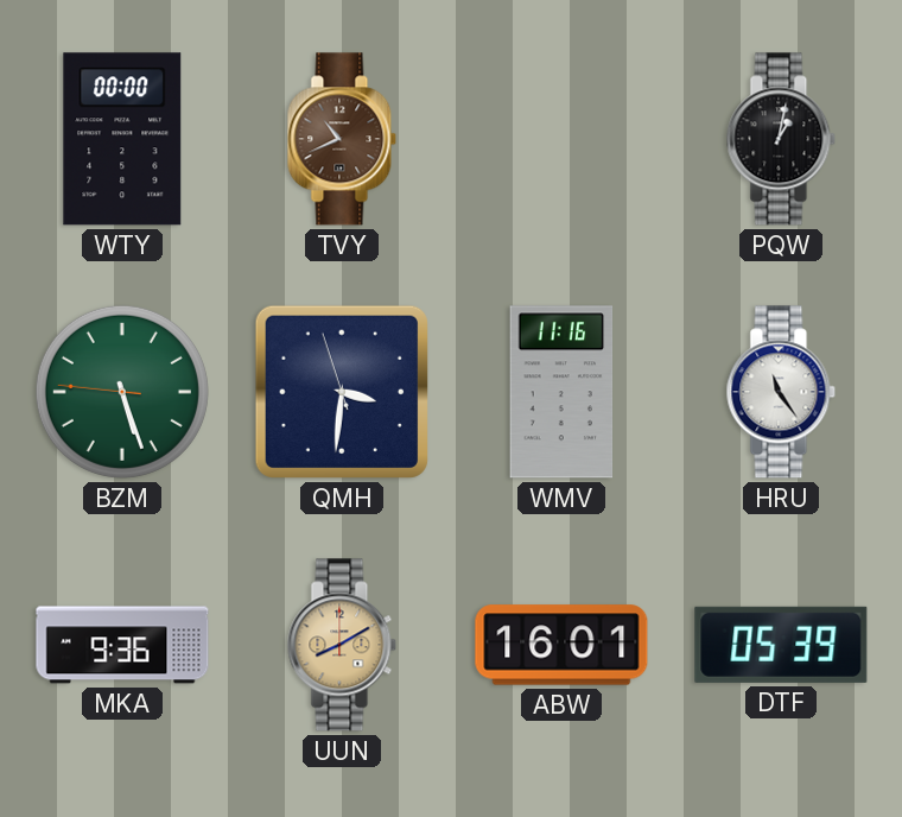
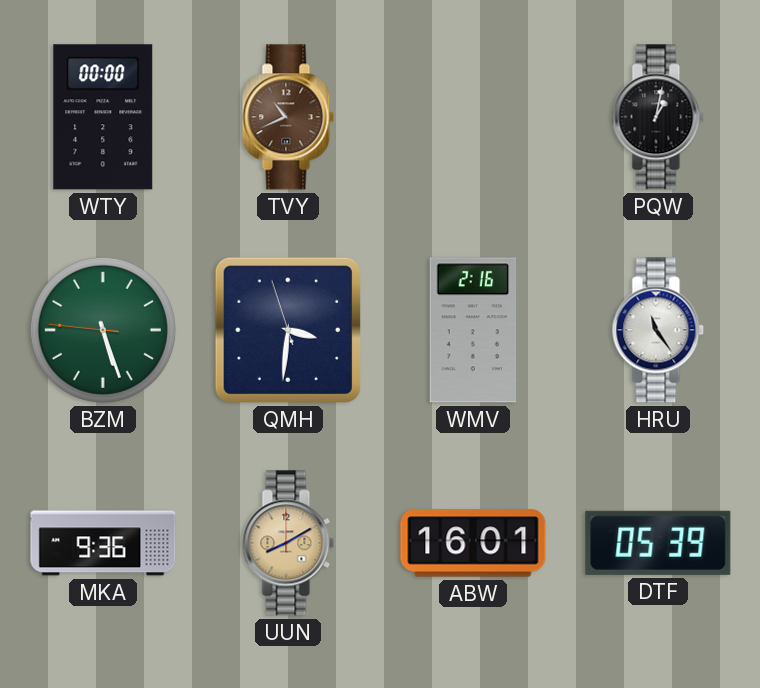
WMV: 11:16 -> 2:16 (473, 330)
